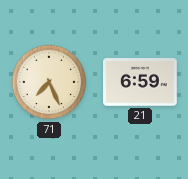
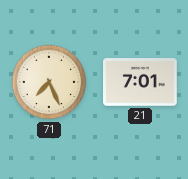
21: 6:59 -> 7:01 (141, 82)
